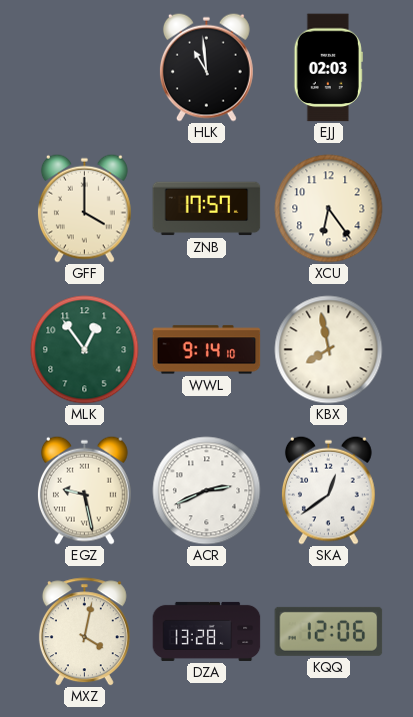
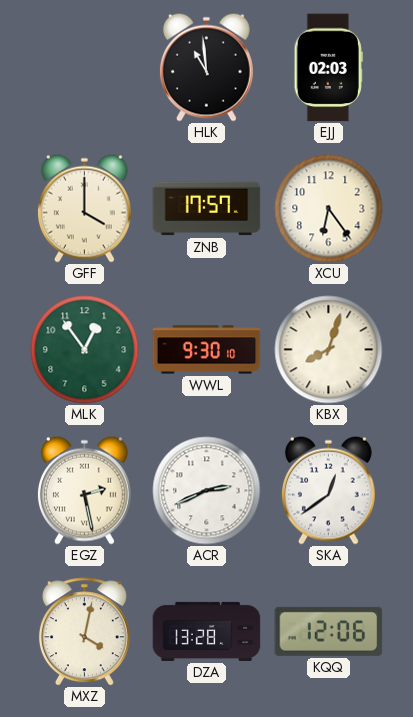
WWL: 9:14 -> 9:30 (207, 350)
KBX: 7:58 -> 8:03 (329, 350)
EGZ: 9:28 -> 2:28 (84, 490)
